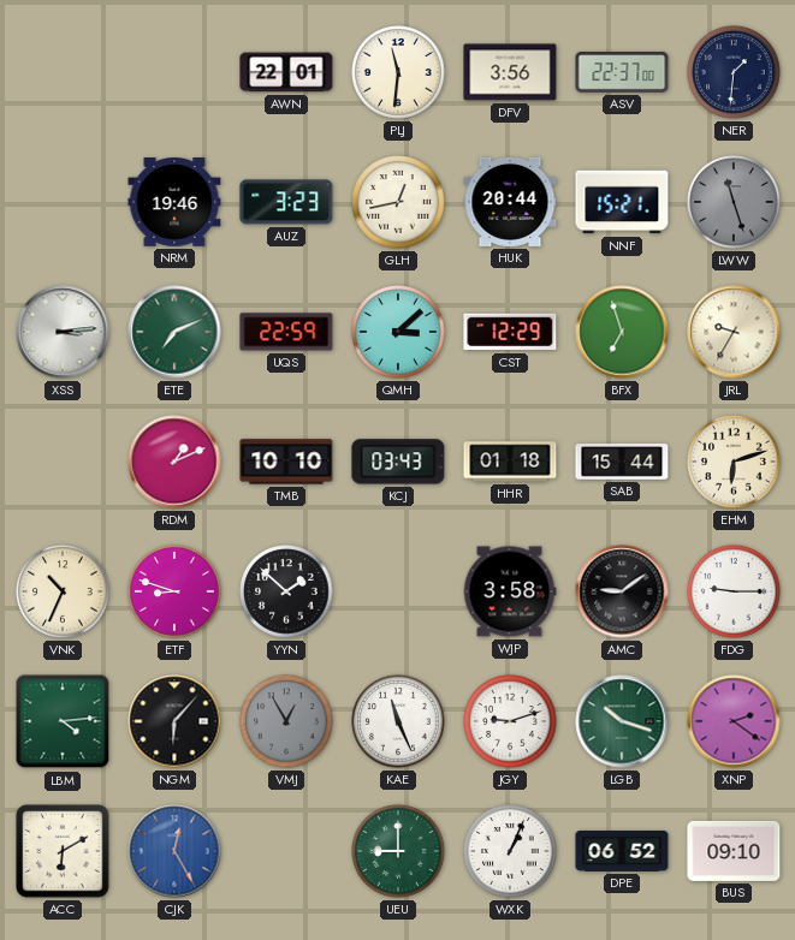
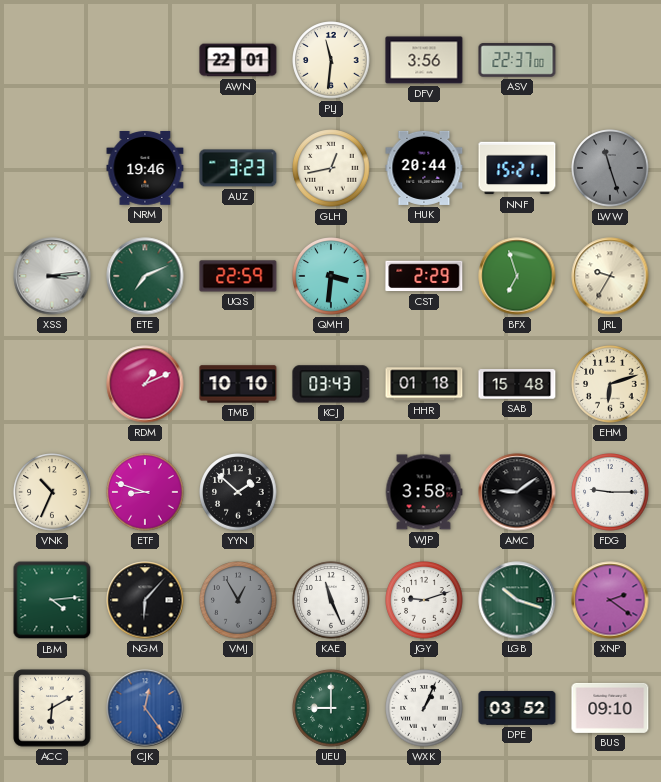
NER: 1:31 -> none (734, 72)
QMH: 3:08 -> 3:31 (331, 276)
CST: 12:29 -> 2:29 (424, 276)
SAB: 15:44 -> 15:48 (517, 384)
CJK: 12:25 -> 12:24 (145, 708)
DPE: 06:52 -> 03:52 (517, 708)
